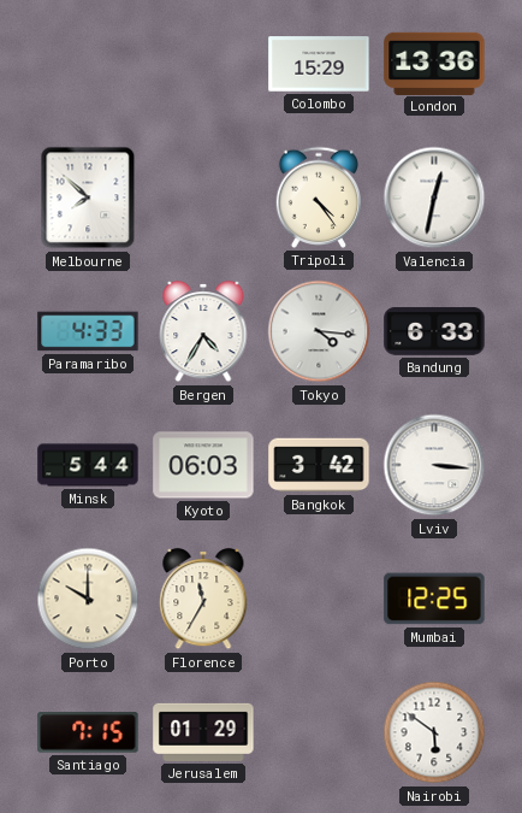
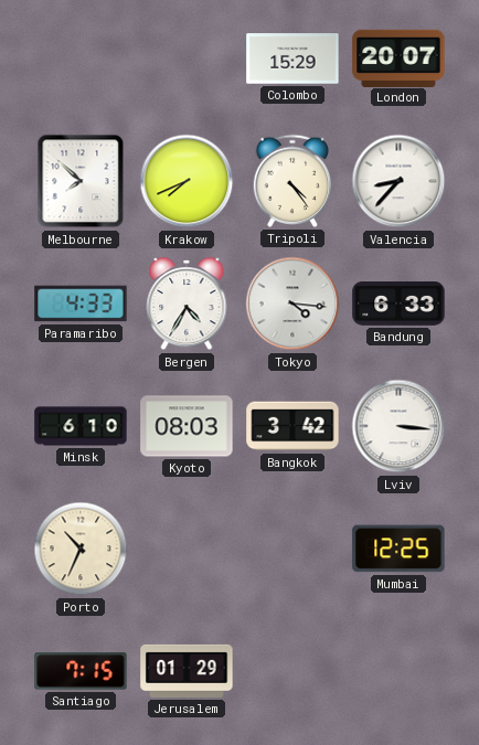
London: 13:36 -> 20:07 (398, 57)
Krakow: none -> 7:41 (187, 181)
Valencia: 12:32 -> 8:37 (398, 181)
Minsk: 5:44 -> 6:10 (81, 426)
Kyoto: 06:03 -> 08:03 (187, 426)
Porto: 10:00 -> 10:34 (81, 549)
Florence: 11:35 -> none (203, 599)
Nairobi: 5:51 -> none (434, 732)
